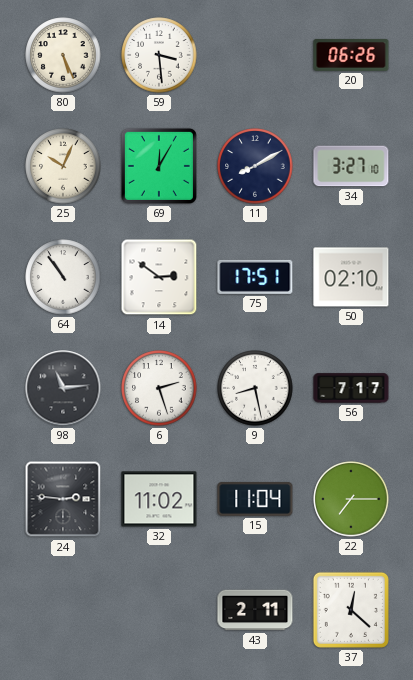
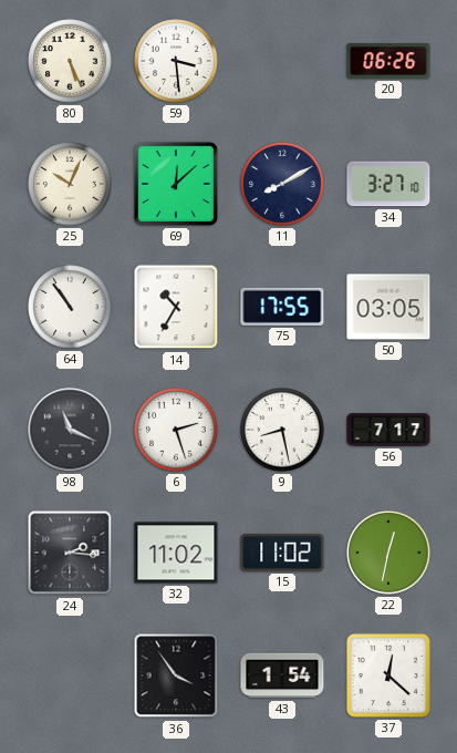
69: 12:05 -> 12:08 (176, 184)
14: 2:51 -> 10:35 (176, 307)
75: 17:51 -> 17:55 (282, 307)
50: 02:10 -> 03:05 (388, 307)
98: 11:14 -> 11:19 (70, 430)
24: 2:46 -> 2:16 (70, 553)
15: 11:04 -> 11:02 (282, 553)
22: 7:15 -> 12:32 (388, 553)
36: none -> 3:54 (176, 675)
43: 2:11 -> 1:54 (282, 675)
